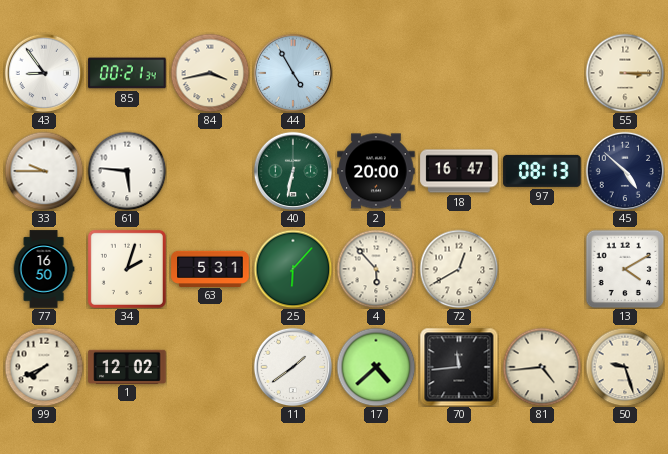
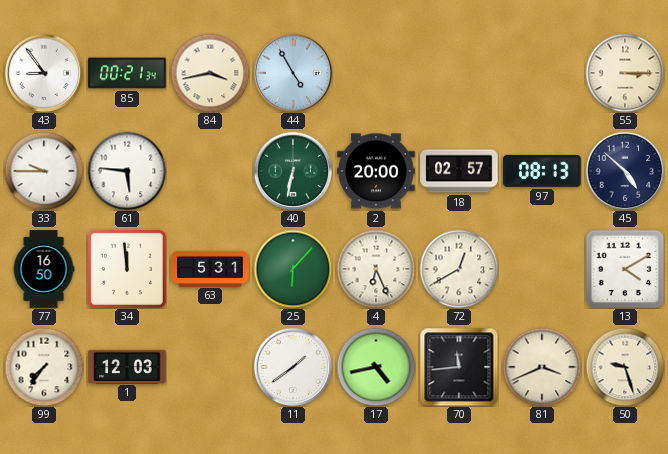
18: 16:47 -> 02:57 (459, 171)
34: 2:03 -> 11:59 (127, 269)
4: 5:53 -> 6:26 (376, 269)
99: 7:41 -> 7:36 (44, 367)
1: 12:02 -> 12:03 (127, 366)
17: 4:38 -> 4:43 (376, 367)
81: 4:44 -> 3:41 (542, 367)
